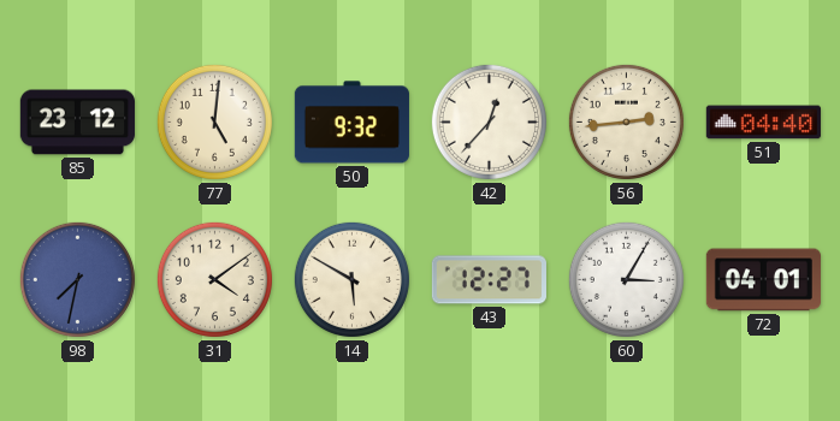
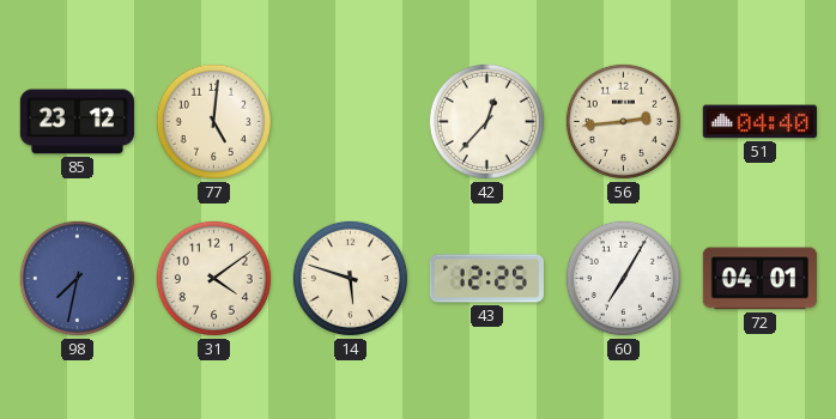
50: 9:32 -> none (351, 123)
14: 5:50 -> 5:48 (350, 278)
43: 12:27 -> 12:25 (486, 279)
60: 3:05 -> 7:05 (623, 278)
